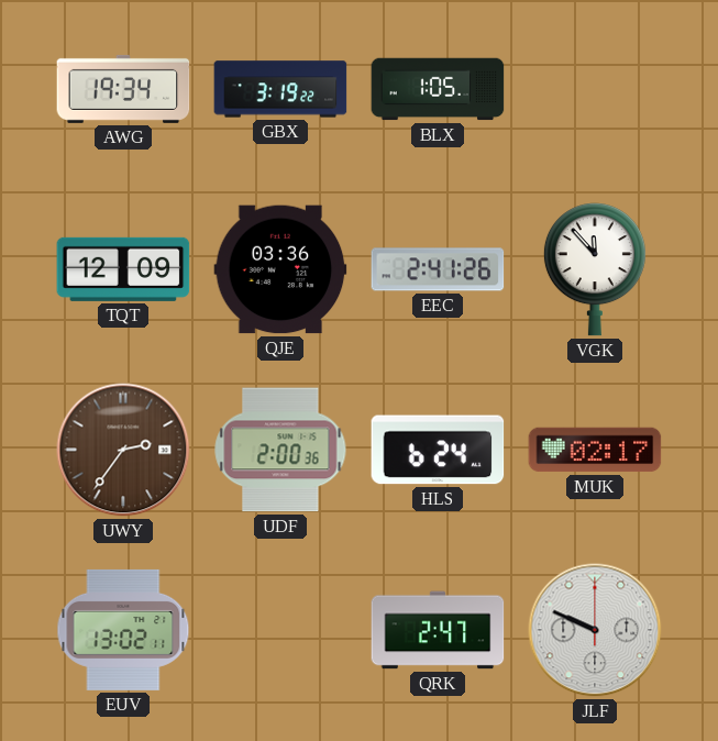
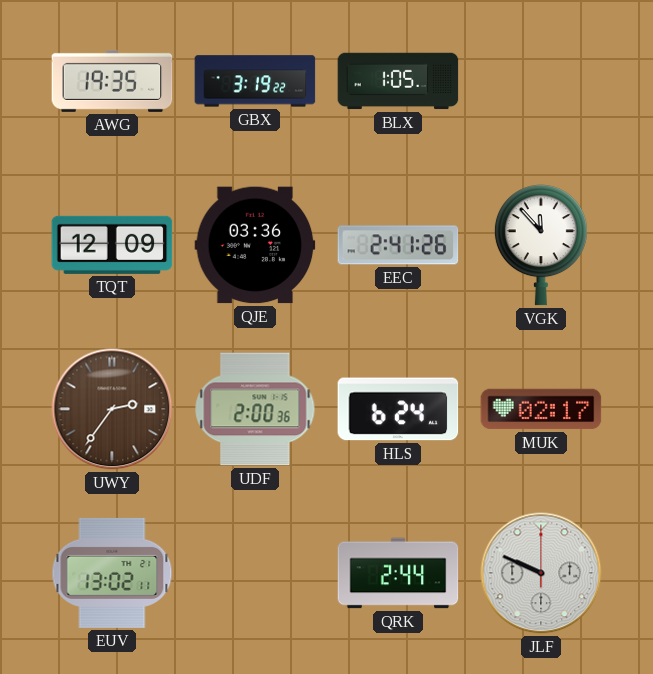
AWG: 19:34 -> 19:35 (112, 81)
QRK: 2:47 -> 2:44 (398, 573)
